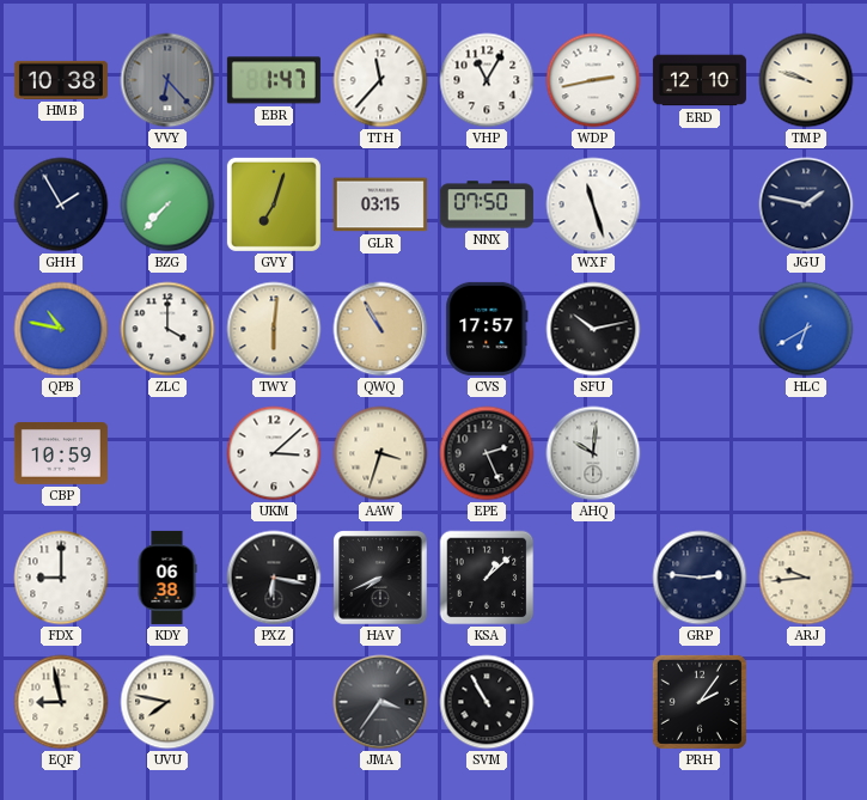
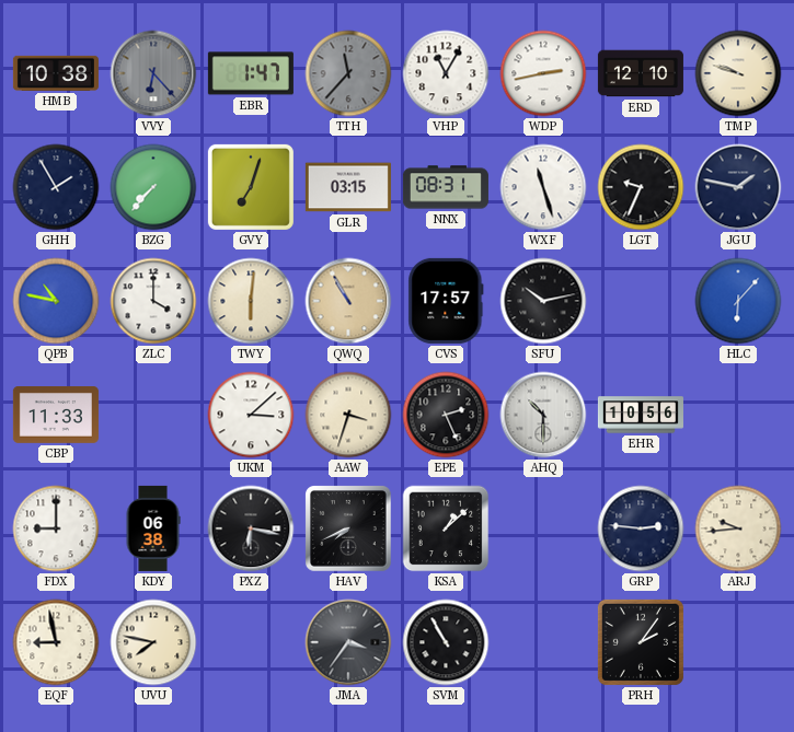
TTH dial: white -> grey (348, 73)
NNX: 07:50 -> 08:31 (446, 187)
LGT: none -> 9:34 (641, 187)
HLC: 6:40 -> 6:07 (738, 301)
CBP: 10:59 -> 11:33 (56, 416)
AHQ: 10:01 -> 10:30 (543, 415)
EHR: none -> 10:56 (641, 415)
